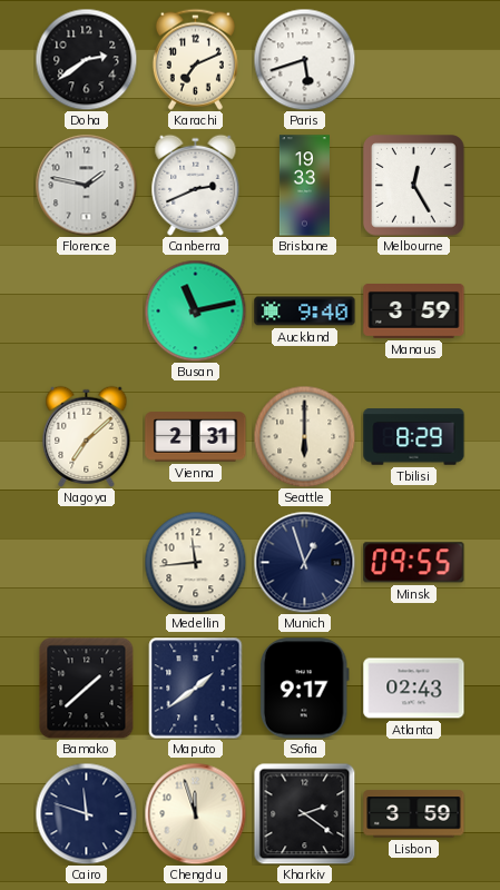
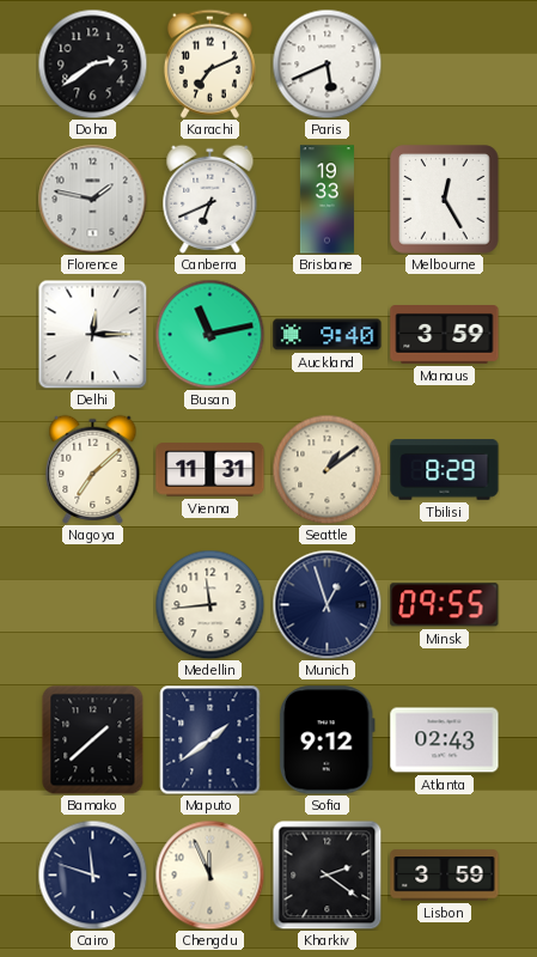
Paris: 5:42 -> 5:41 (327, 63)
Canberra: 2:41 -> 6:41 (210, 199)
Delhi: none -> 12:15 (92, 334)
Vienna: 2:31 -> 11:31 (210, 470)
Seattle: 6:00 -> 1:09 (327, 469)
Sofia: 9:17 -> 9:12 (327, 740)
Chengdu: 11:57 -> 11:56 (209, 874)
